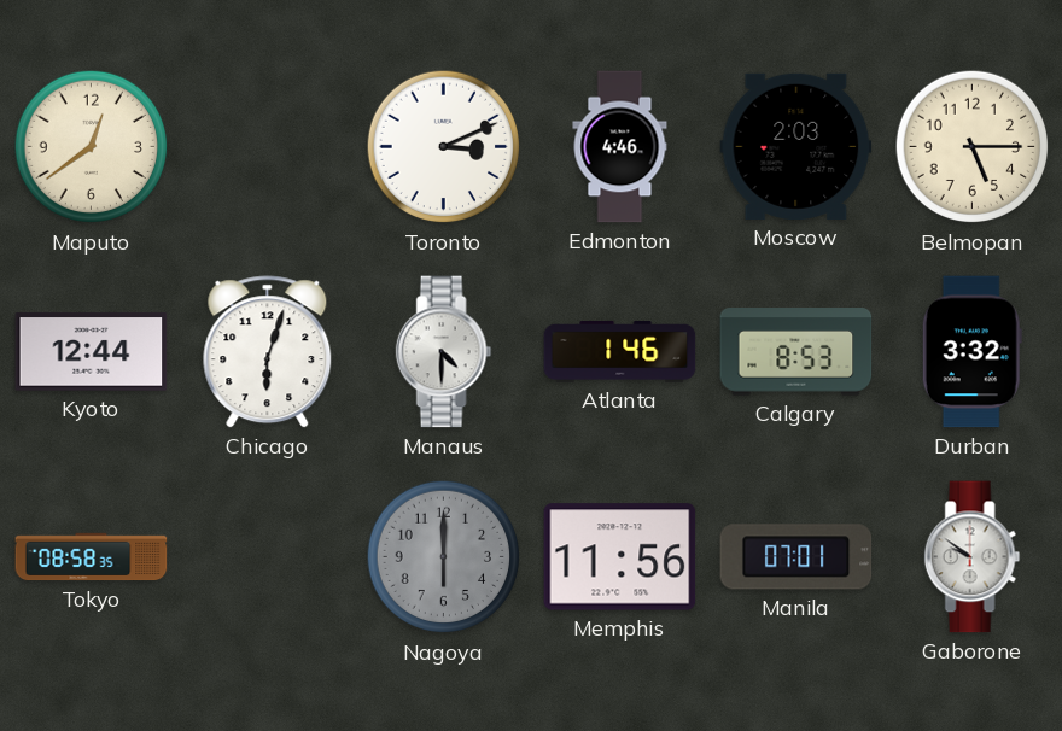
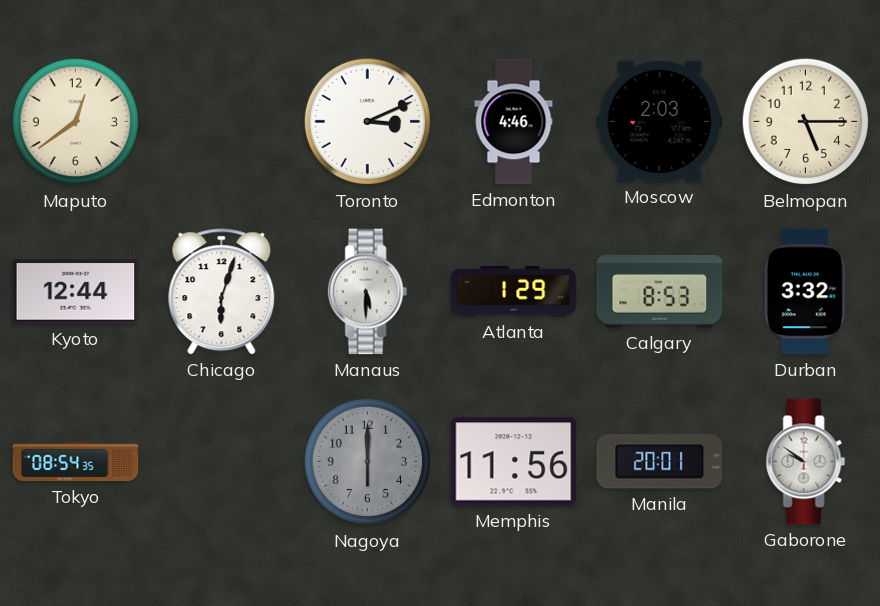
Manaus: 4:30 -> 5:30 (368, 292)
Atlanta: 1:46 -> 1:29 (514, 292)
Tokyo: 08:58 -> 08:54 (76, 462)
Manila: 07:01 -> 20:01 (660, 462)
